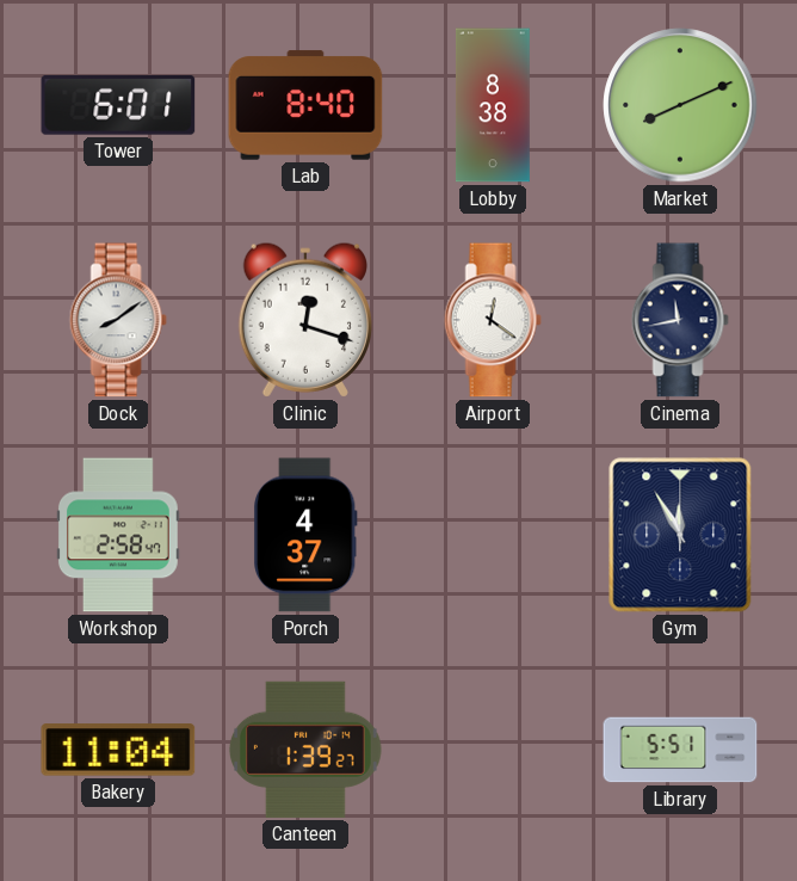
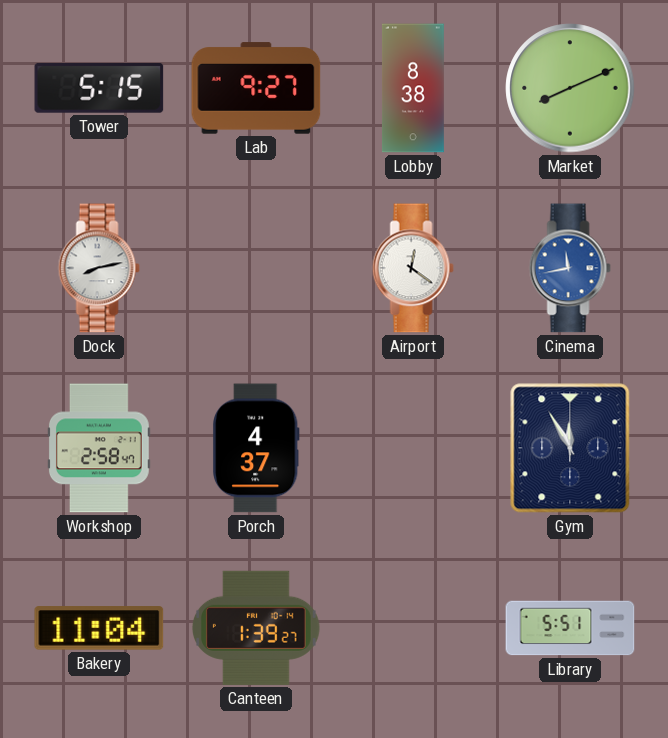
Tower: 6:01 -> 5:15 (99, 88)
Lab: 8:40 -> 9:27 (256, 88)
Dock: 8:09 -> 8:13 (99, 268)
Clinic: 12:18 -> none (305, 320)
Cinema dial: navy -> blue (570, 268)
